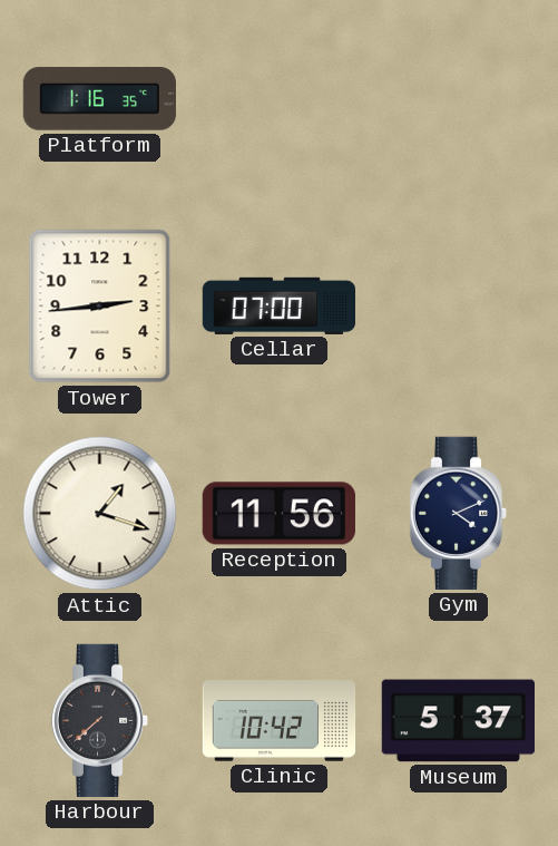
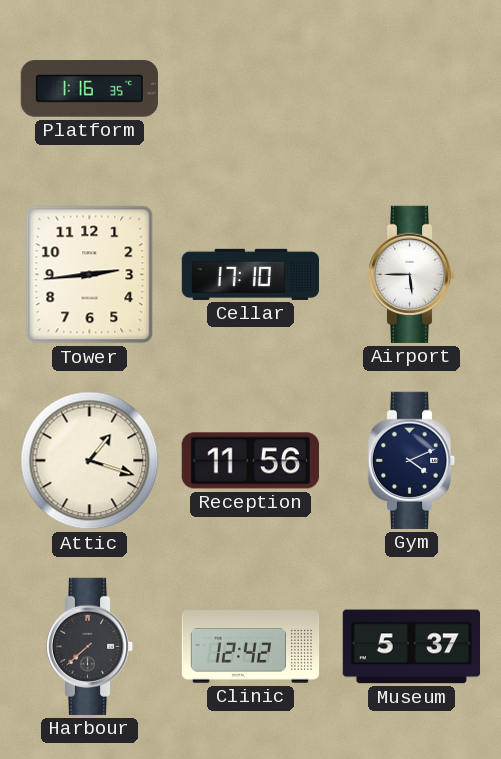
Cellar: 07:00 -> 17:10 (250, 274)
Airport: none -> 5:45 (412, 274)
Clinic: 10:42 -> 12:42 (251, 647)
